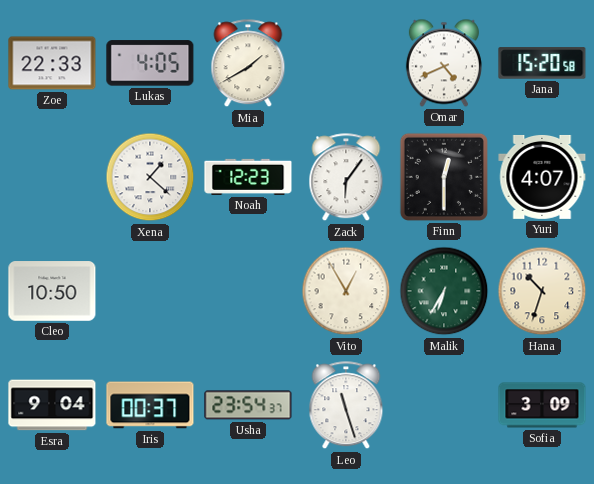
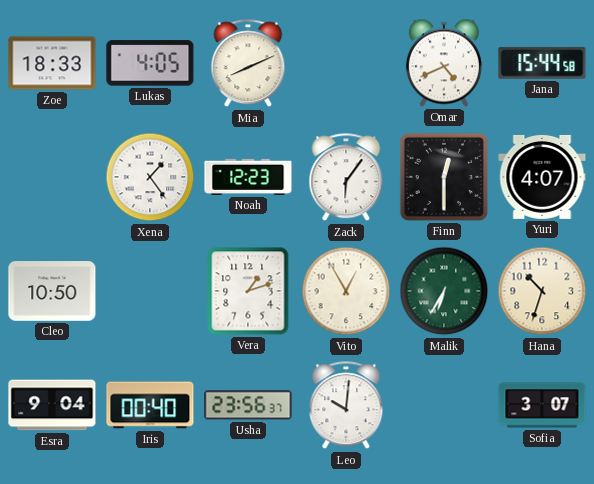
Zoe: 22:33 -> 18:33 (52, 63)
Mia: 1:40 -> 8:11 (248, 64)
Jana: 15:20 -> 15:44 (542, 63)
Xena: 1:22 -> 1:24 (150, 177)
Vera: none -> 1:12 (248, 291)
Iris: 00:37 -> 00:40 (150, 405)
Usha: 23:54 -> 23:56 (248, 405)
Leo: 11:27 -> 10:01 (346, 406)
Sofia: 3:09 -> 3:07 (542, 405)
